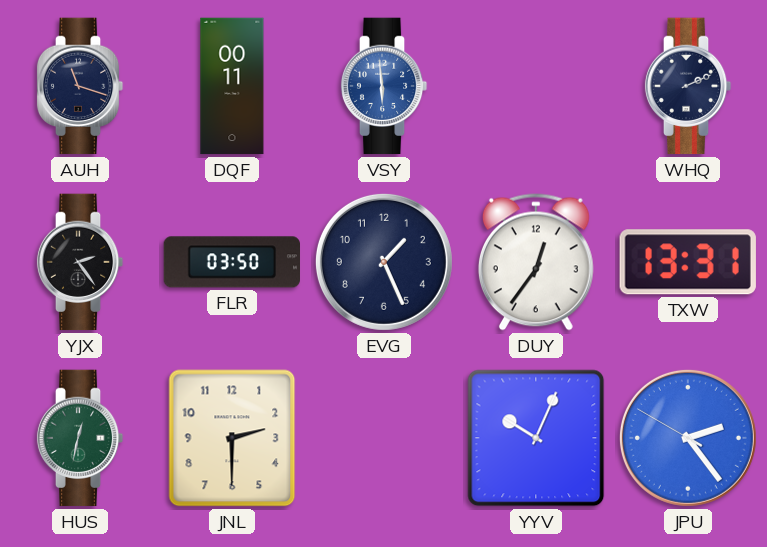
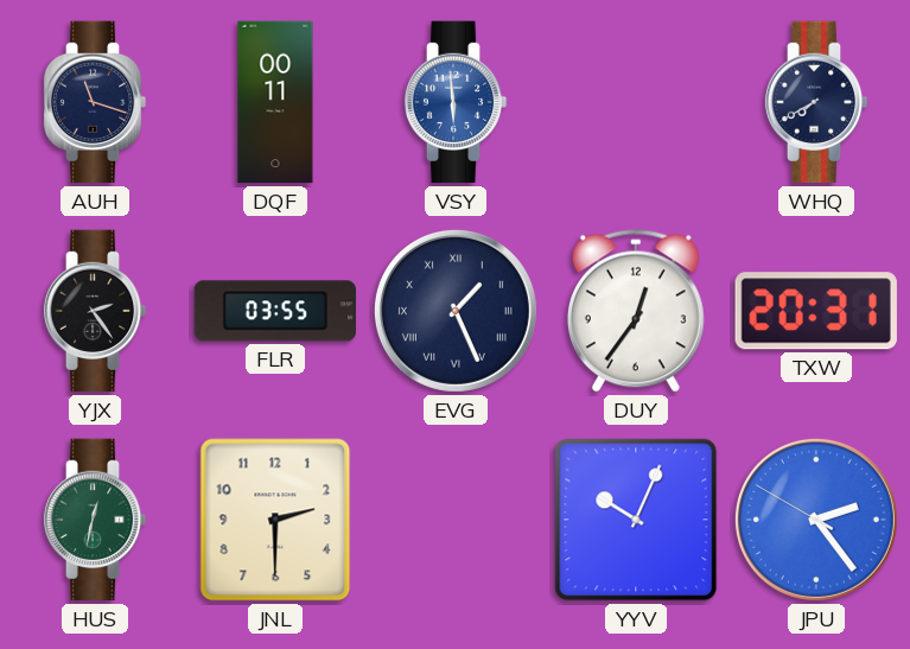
WHQ: 2:11 -> 7:40 (816, 102)
FLR: 03:50 -> 03:55 (274, 311)
EVG numerals: Arabic -> Roman (456, 311)
TXW: 13:31 -> 20:31 (816, 311)
